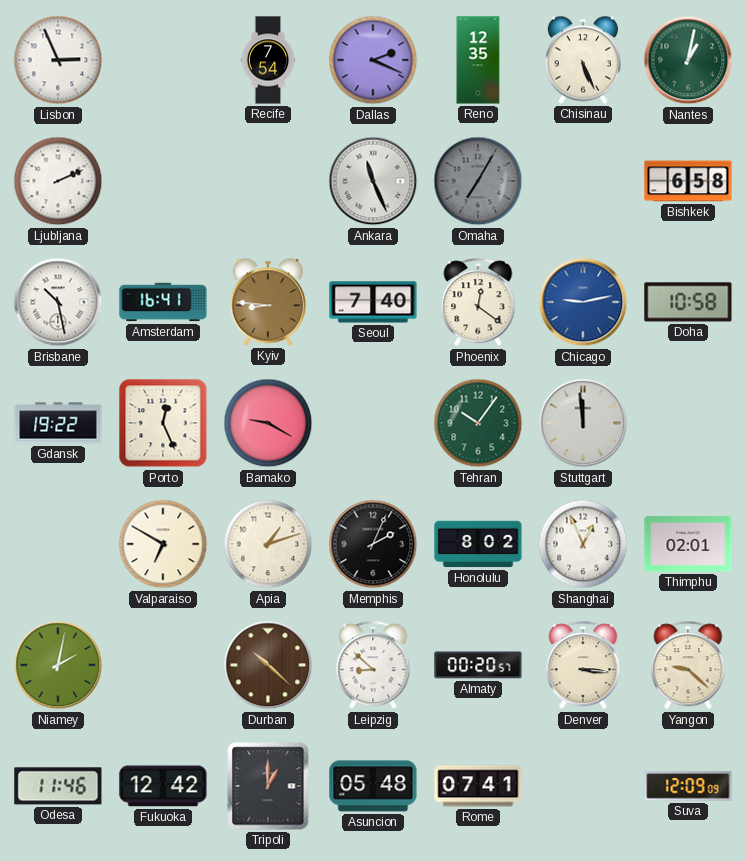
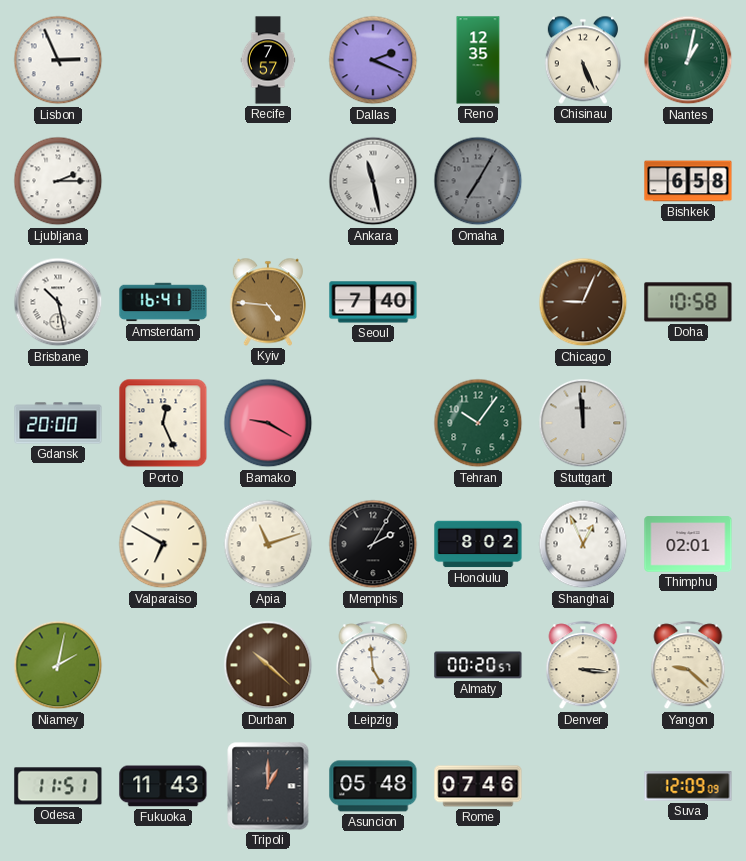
Recife: 7:54 -> 7:57 (268, 60)
Ljubljana: 2:11 -> 2:15 (58, 181)
Ankara: 11:26 -> 11:28 (373, 181)
Kyiv: 8:46 -> 4:46 (268, 302)
Phoenix: 12:21 -> none (478, 303)
Chicago: 9:13 -> 9:04 (583, 302)
Chicago dial: blue -> brown (583, 302)
Gdansk: 19:22 -> 20:00 (58, 423)
Apia: 1:12 -> 11:12 (268, 544)
Memphis: 2:04 -> 2:05 (373, 544)
Leipzig: 8:52 -> 4:59 (373, 666)
Odesa: 11:46 -> 11:51 (58, 786)
Fukuoka: 12:42 -> 11:43 (163, 786)
Rome: 07:41 -> 07:46 (478, 786)
